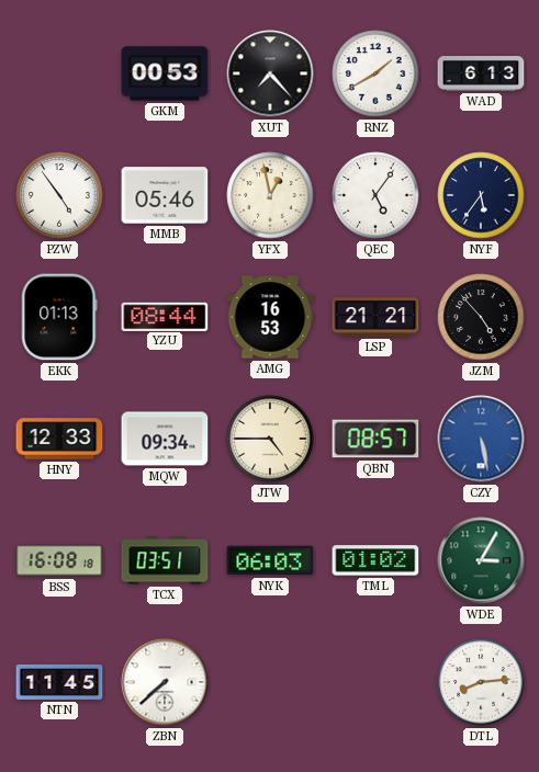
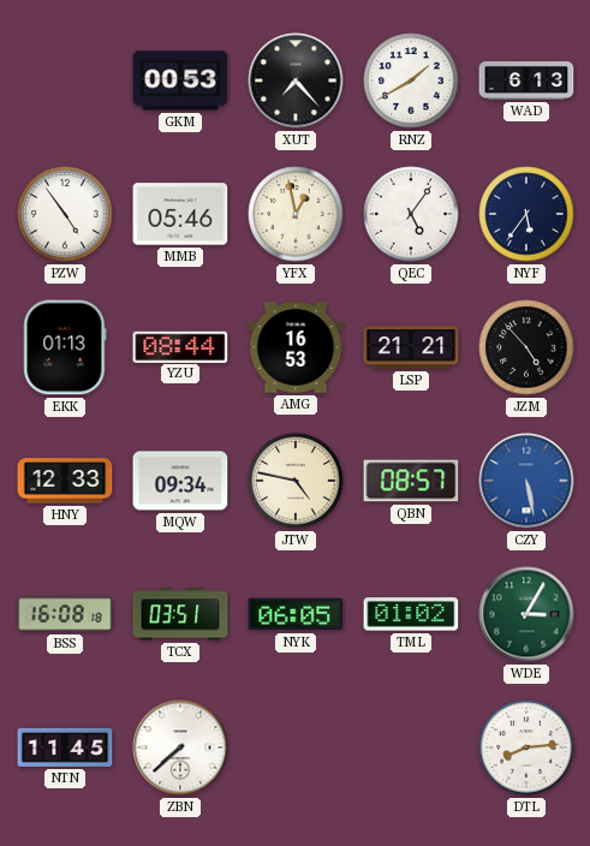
JTW: 4:45 -> 4:47 (296, 481)
NYK: 06:03 -> 06:05 (296, 614)
